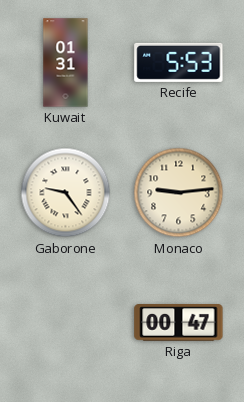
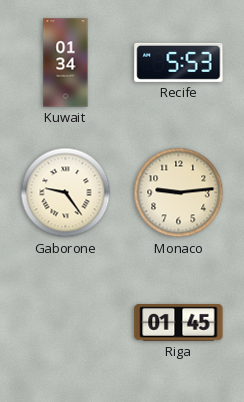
Kuwait: 01:31 -> 01:34 (66, 63)
Riga: 00:47 -> 01:45 (179, 323)
